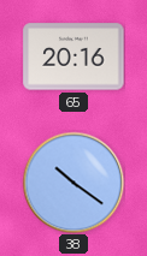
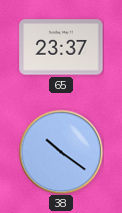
65: 20:16 -> 23:37 (61, 47)
